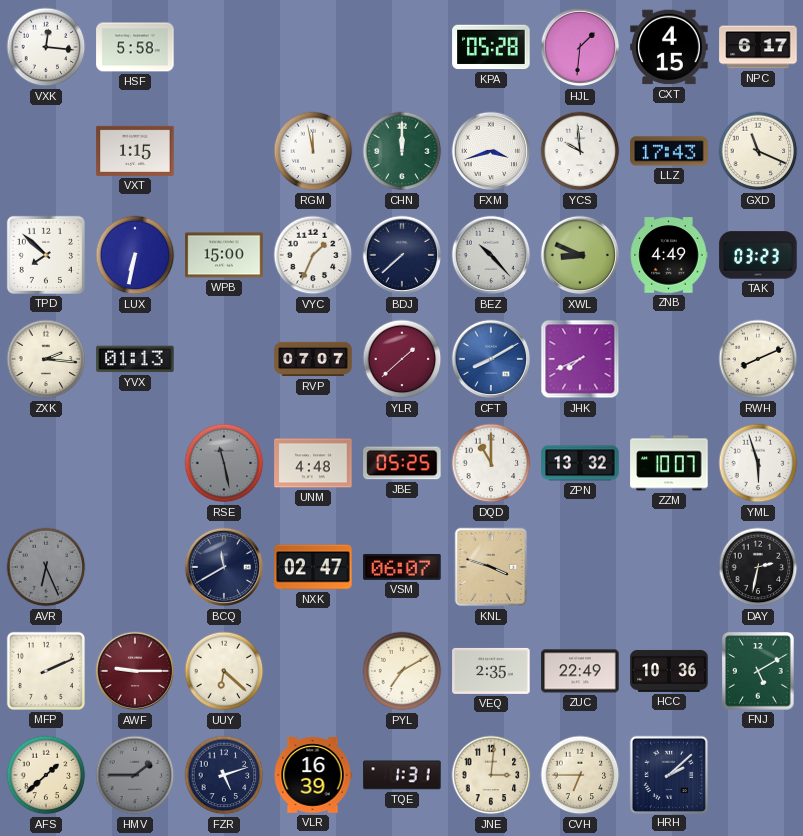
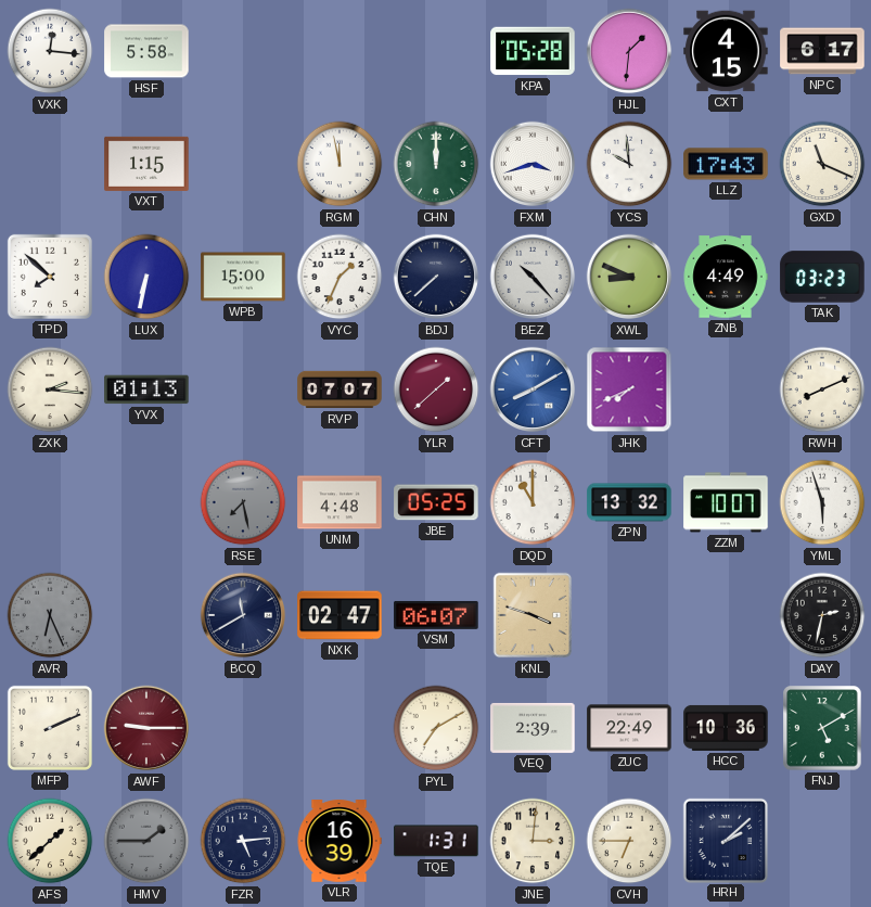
RSE: 11:28 -> 7:28 (243, 502)
UUY: 6:22 -> none (224, 671)
VEQ: 2:35 -> 2:39 (533, 728)
FZR: 5:12 -> 5:14 (243, 841)
